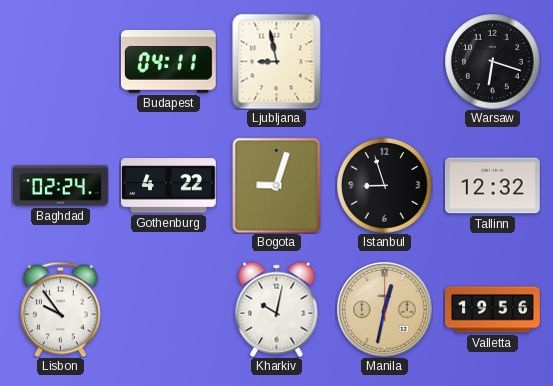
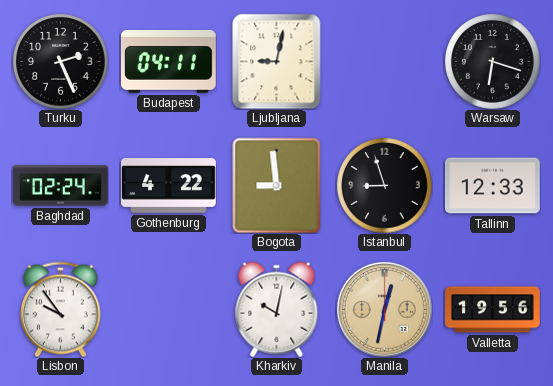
Turku: none -> 2:26 (60, 61)
Ljubljana: 8:58 -> 9:02 (277, 61)
Bogota: 9:03 -> 8:59 (277, 185)
Tallinn: 12:32 -> 12:33 (492, 186)
